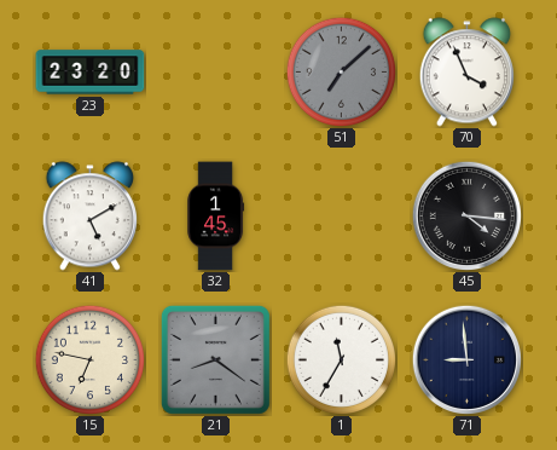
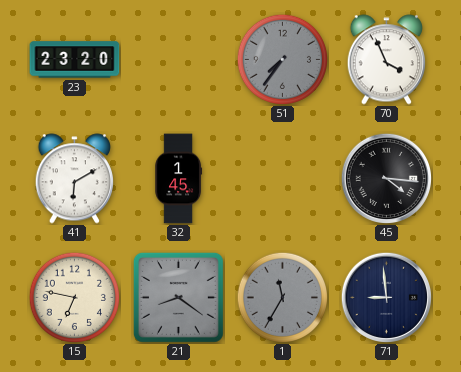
51: 7:08 -> 7:36 (282, 59)
41: 5:10 -> 6:10 (74, 179)
1 dial: white -> grey (282, 297)
